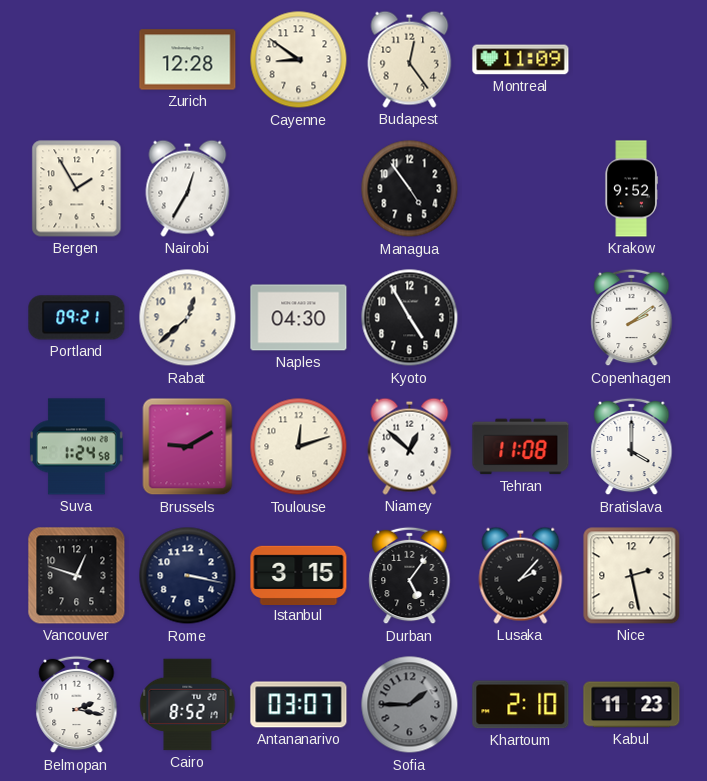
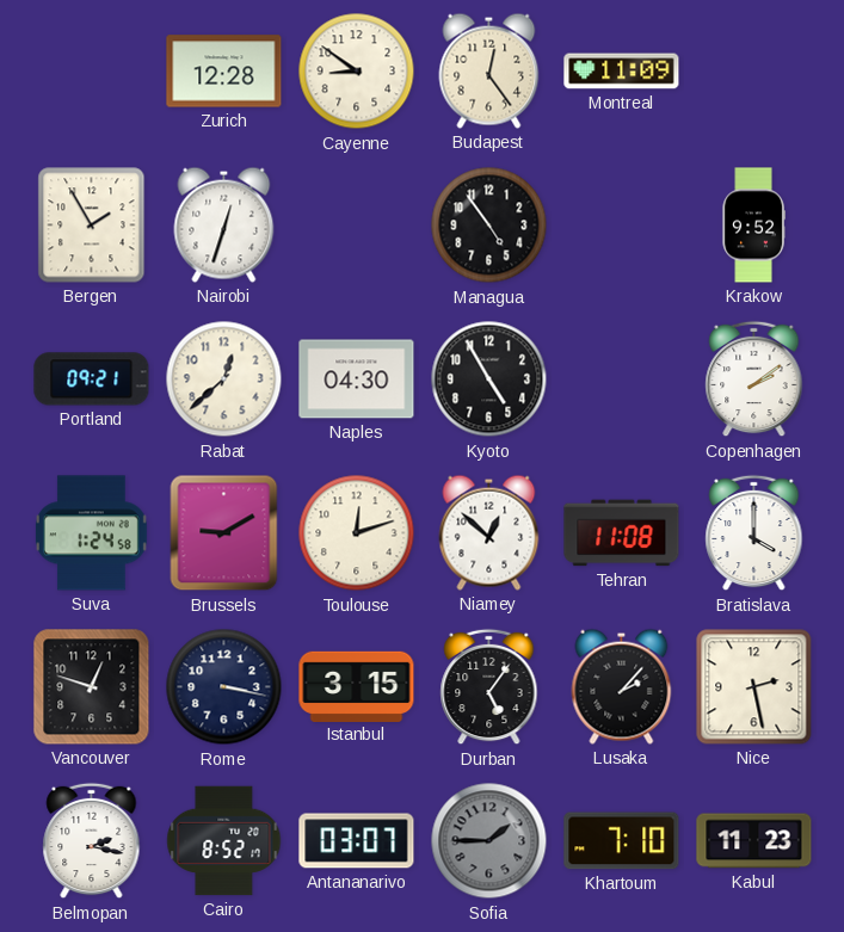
Nairobi: 12:35 -> 12:33 (224, 224)
Khartoum: 2:10 -> 7:10 (622, 841)
